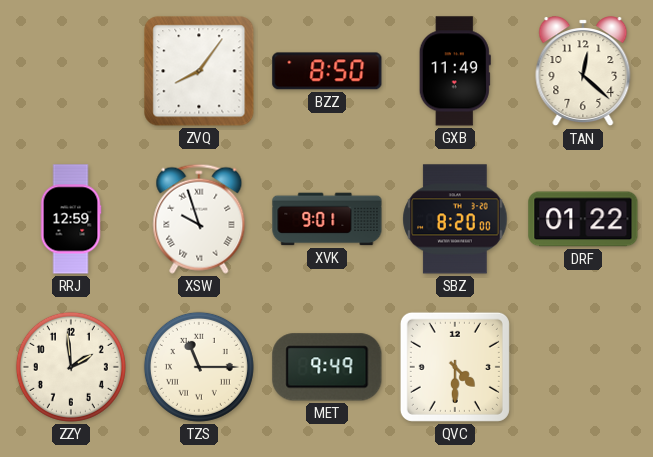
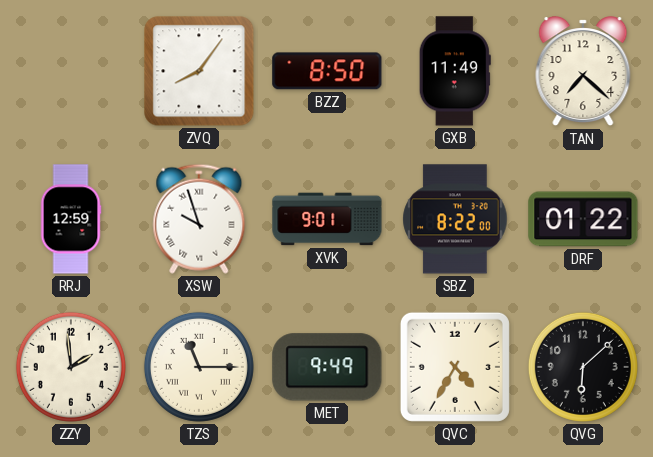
TAN: 12:22 -> 7:22 (583, 72)
SBZ: 8:20 -> 8:22 (455, 219)
QVC: 4:30 -> 4:35 (455, 367)
QVG: none -> 6:08 (583, 367)
